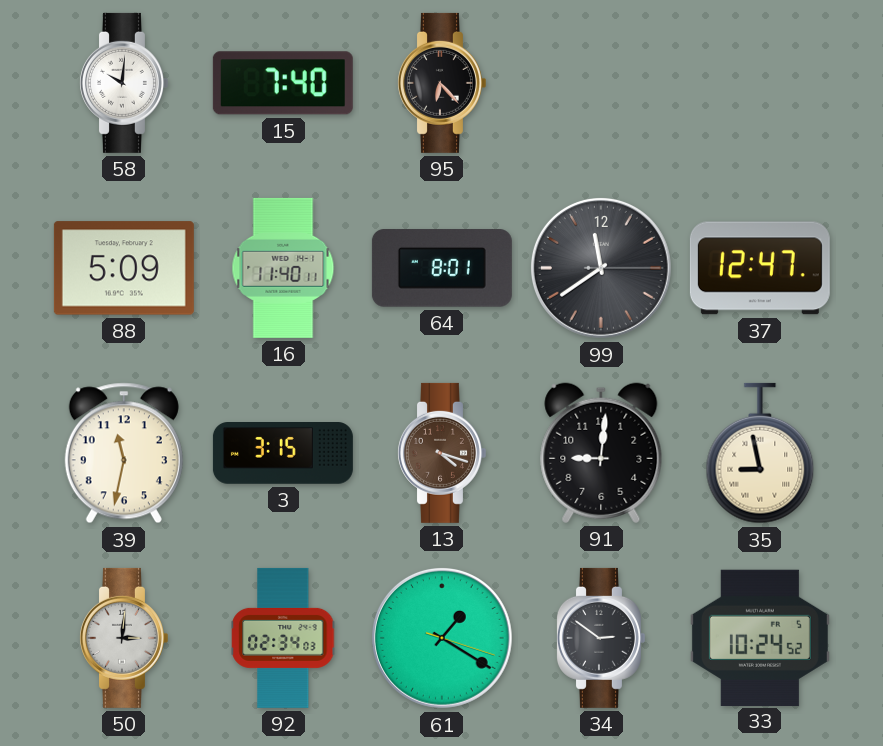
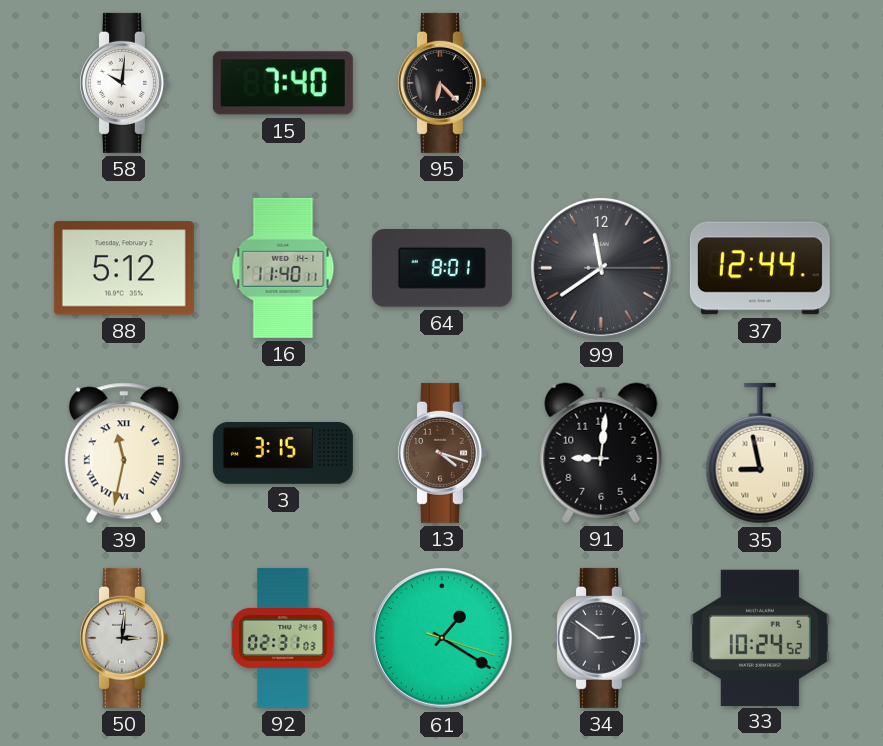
88: 5:09 -> 5:12 (124, 268)
37: 12:47 -> 12:44 (760, 268)
39 numerals: Arabic -> Roman (124, 453)
92: 02:34 -> 02:31 (283, 638)
